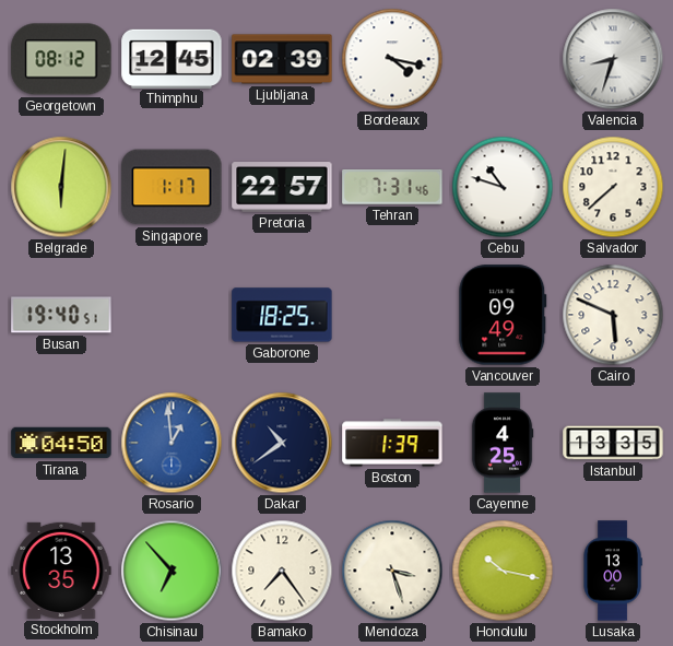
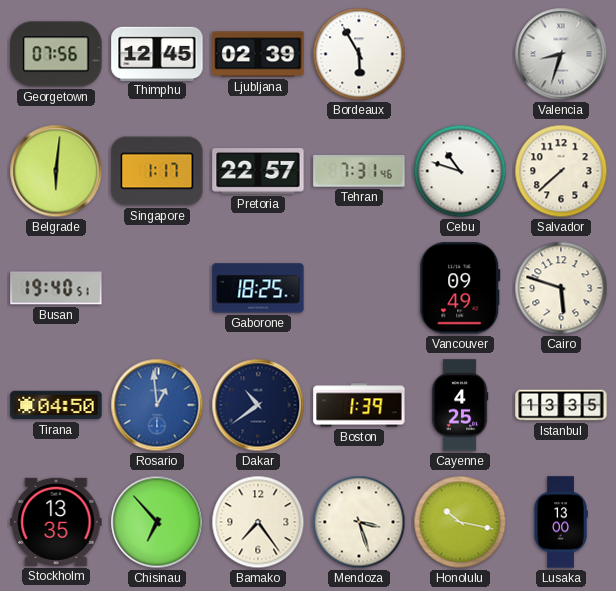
Georgetown: 08:12 -> 07:56 (56, 54)
Bordeaux: 4:17 -> 5:55 (359, 54)
Cairo: 5:49 -> 5:48 (561, 288)
